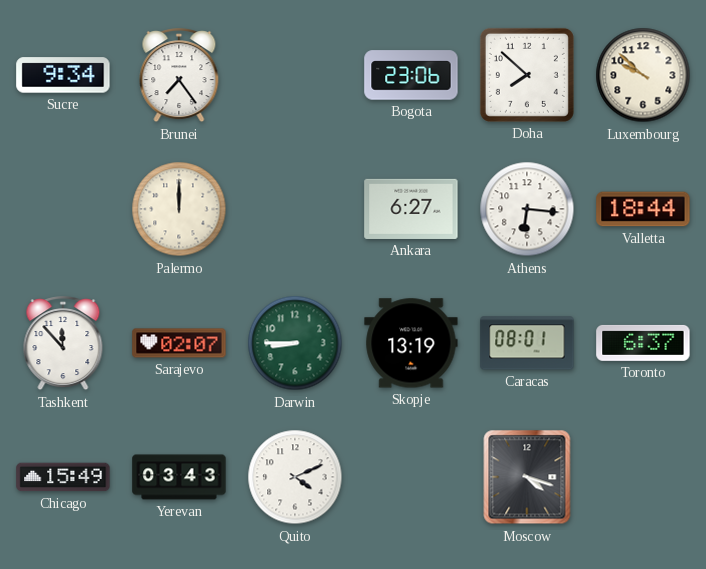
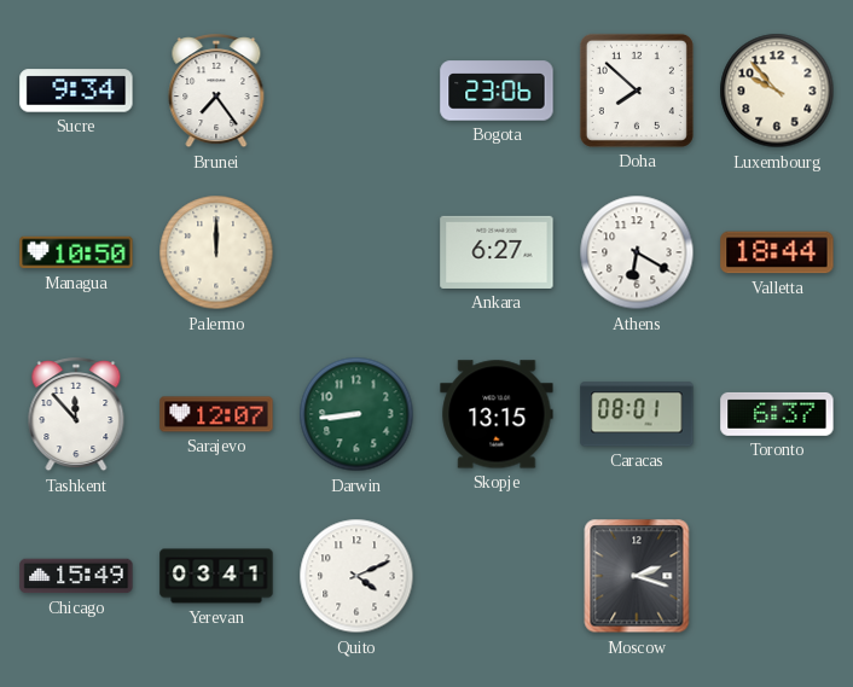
Luxembourg: 9:52 -> 9:53 (777, 91)
Managua: none -> 10:50 (76, 252)
Athens: 6:16 -> 6:20 (637, 252)
Sarajevo: 02:07 -> 12:07 (216, 414)
Darwin: 8:45 -> 8:44 (356, 414)
Skopje: 13:19 -> 13:15 (497, 414)
Yerevan: 03:43 -> 03:41 (216, 576)
Moscow: 4:18 -> 2:18 (637, 576)
